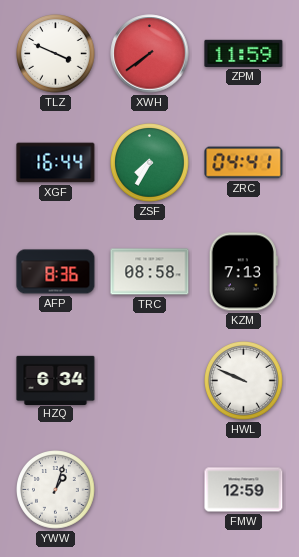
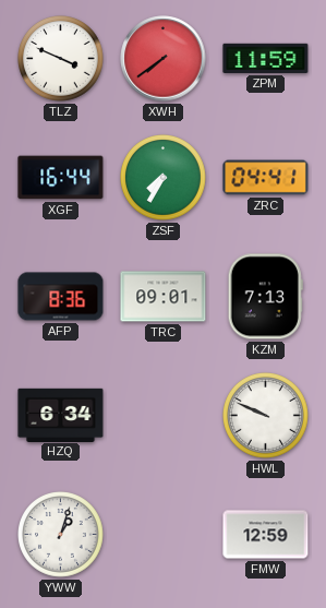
TRC: 08:58 -> 09:01 (164, 297)
